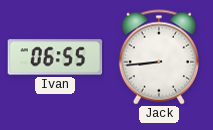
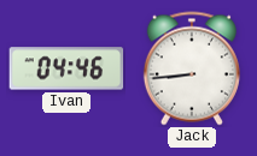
Ivan: 06:55 -> 04:46 (66, 68)
